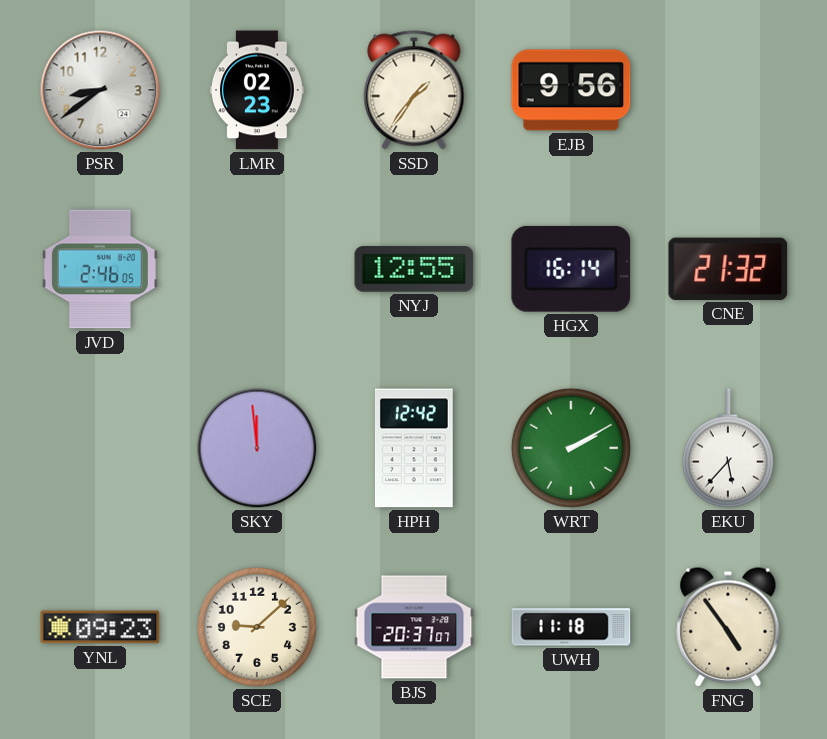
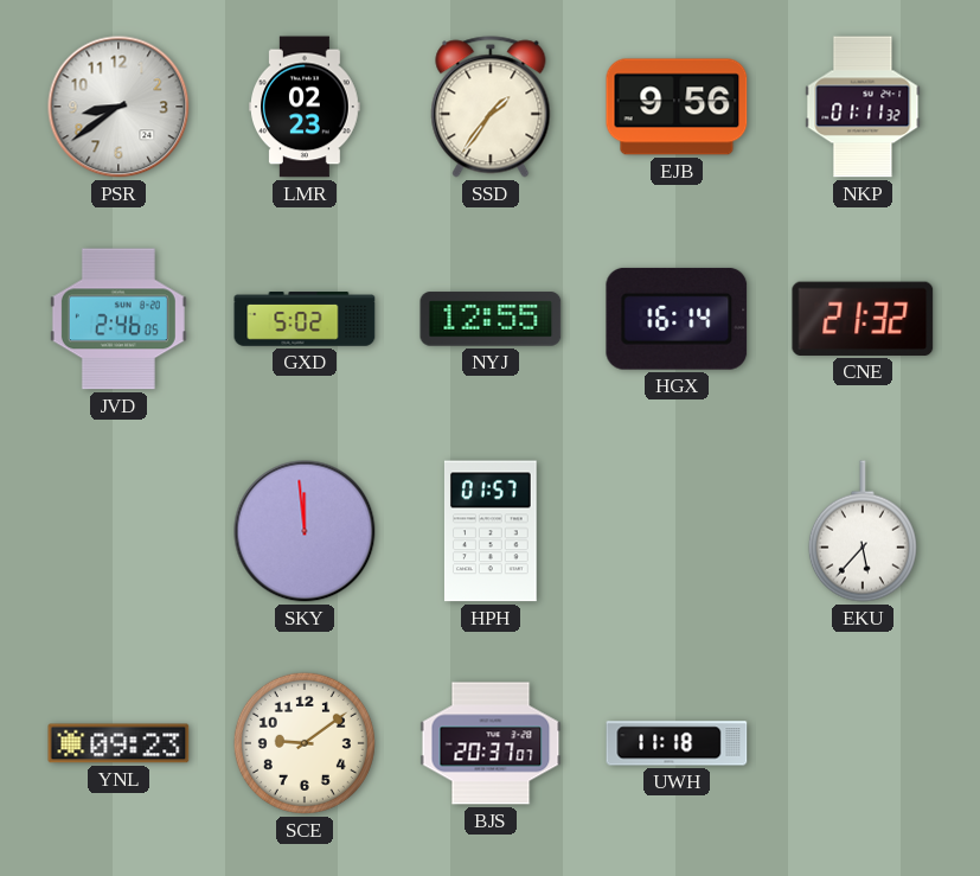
NKP: none -> 01:11 (863, 107)
GXD: none -> 5:02 (305, 319)
HPH: 12:42 -> 01:57 (491, 531)
WRT: 2:10 -> none (571, 448)
SCE: 9:08 -> 9:09 (305, 743)
FNG: 4:54 -> none (728, 627)
